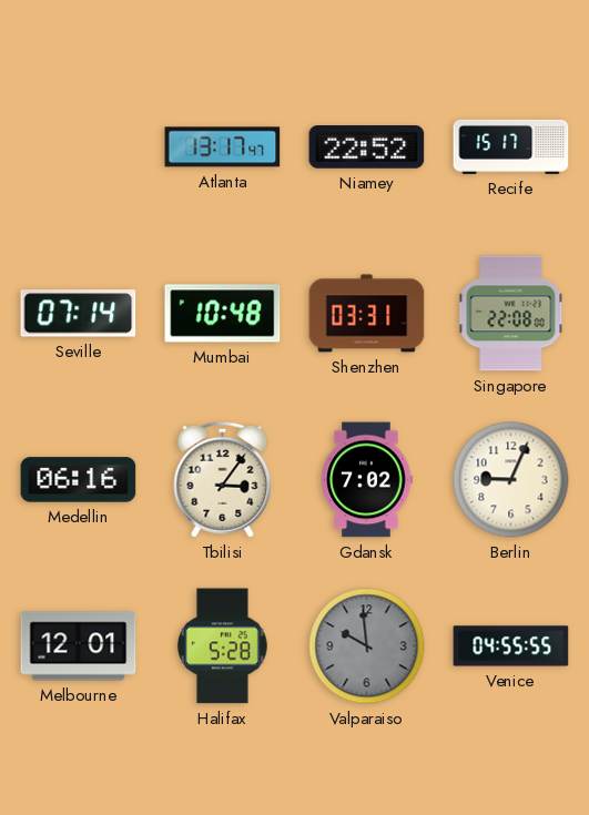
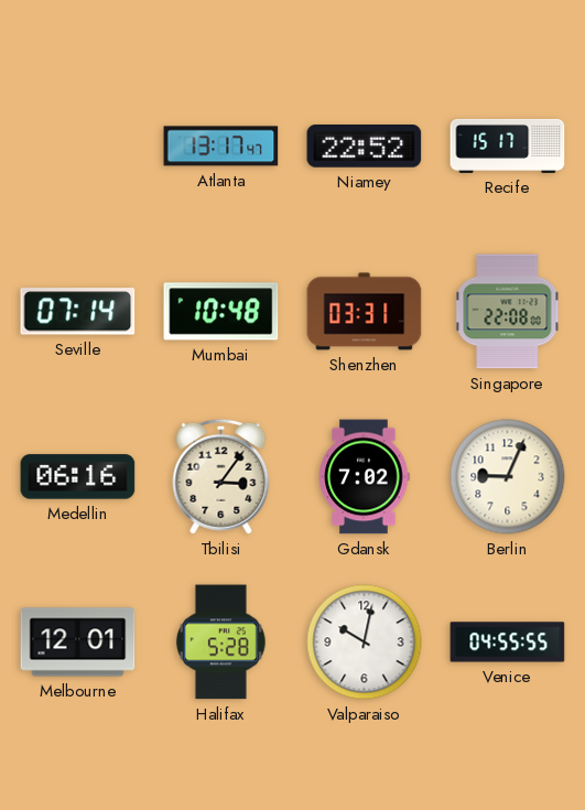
Valparaiso: 9:59 -> 10:02 (365, 642)
Valparaiso dial: grey -> white (365, 642)
